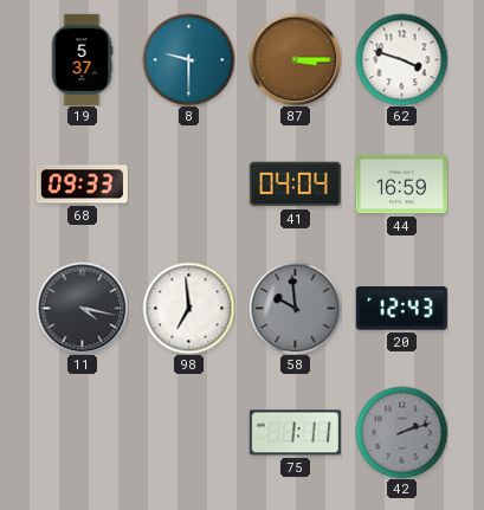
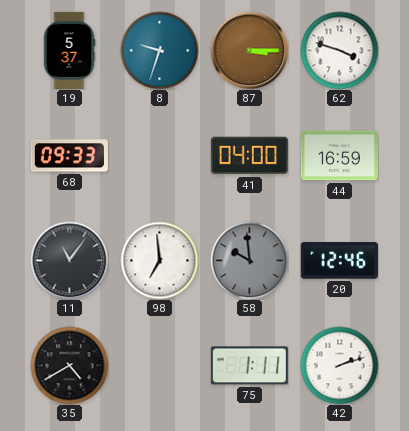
8: 9:30 -> 9:33 (159, 50)
41: 04:04 -> 04:00 (249, 156)
11: 4:17 -> 11:06 (69, 260)
20: 12:43 -> 12:46 (339, 261)
35: none -> 4:40 (69, 365)
42 dial: grey -> white (339, 365)
